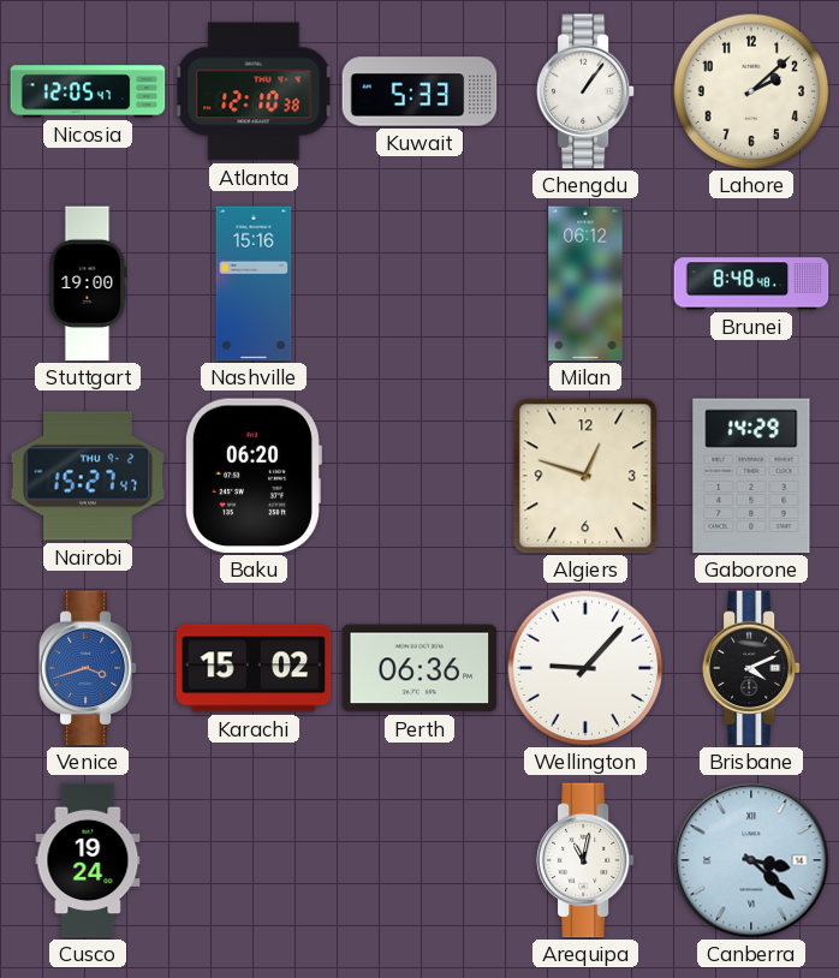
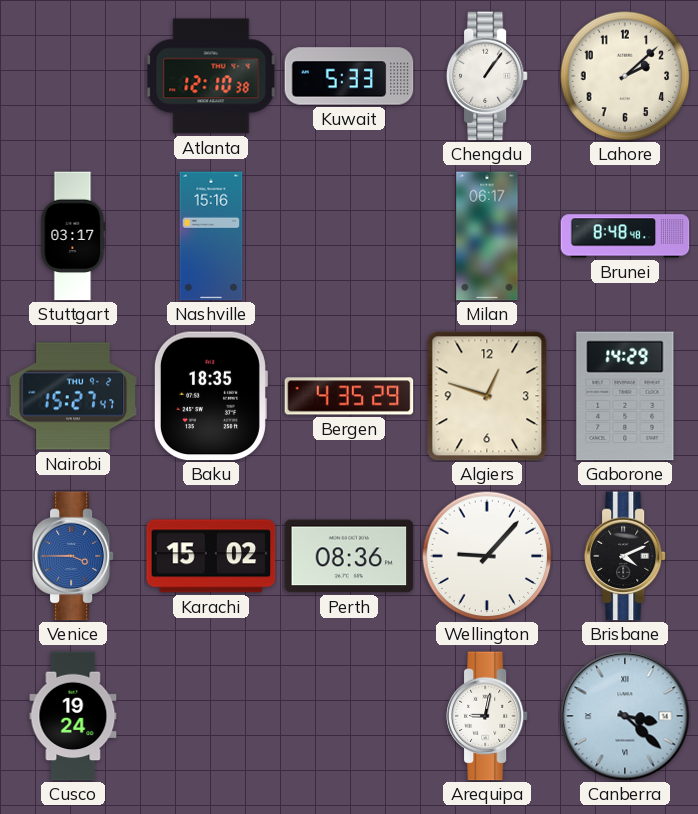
Nicosia: 12:05 -> none (88, 91)
Stuttgart: 19:00 -> 03:17 (73, 236)
Milan: 06:12 -> 06:17 (487, 236)
Baku: 06:20 -> 18:35 (210, 396)
Bergen: none -> 4:35 (349, 396)
Venice: 3:42 -> 3:45 (73, 556)
Perth: 06:36 -> 08:36 (349, 556)
Arequipa: 11:02 -> 9:02 (487, 716)
